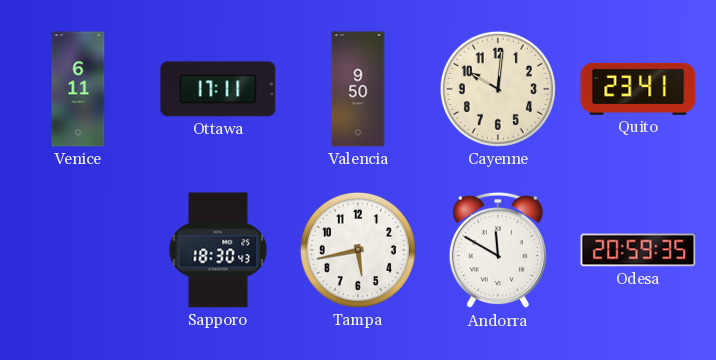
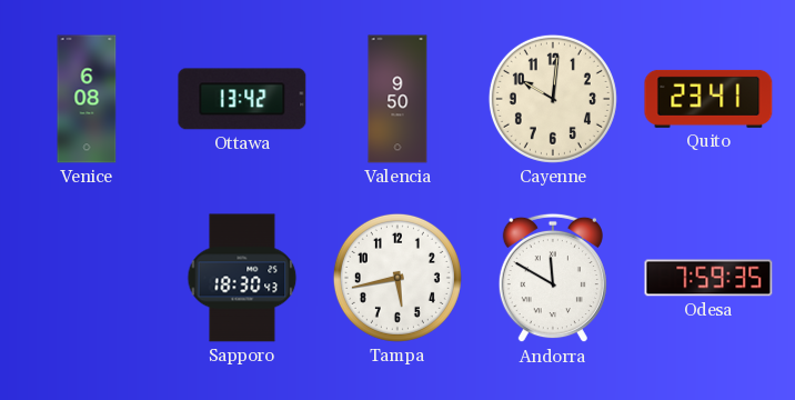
Venice: 6:11 -> 6:08 (87, 99)
Ottawa: 17:11 -> 13:42 (242, 99)
Odesa: 20:59 -> 7:59 (708, 278)
